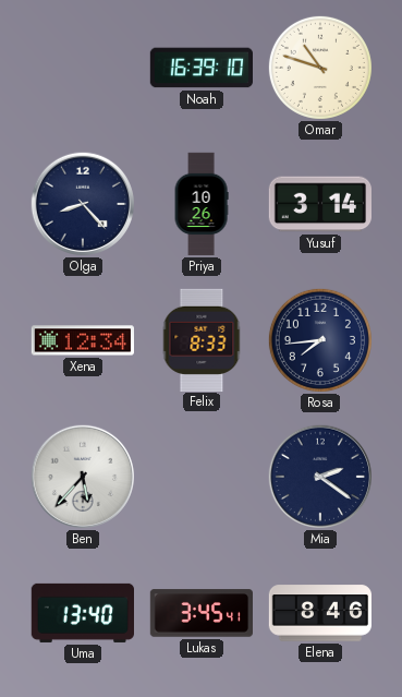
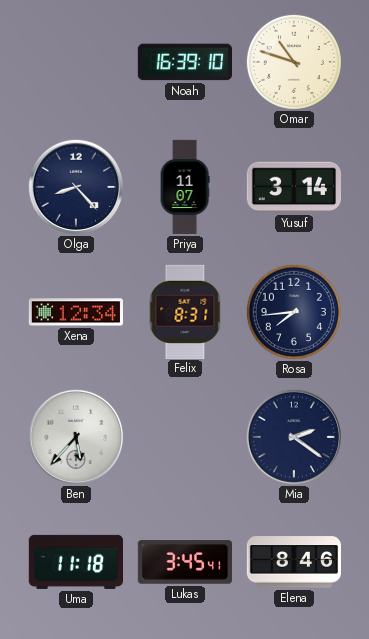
Priya: 10:26 -> 11:07 (185, 187)
Felix: 8:33 -> 8:31 (185, 311)
Uma: 13:40 -> 11:18 (75, 562)
